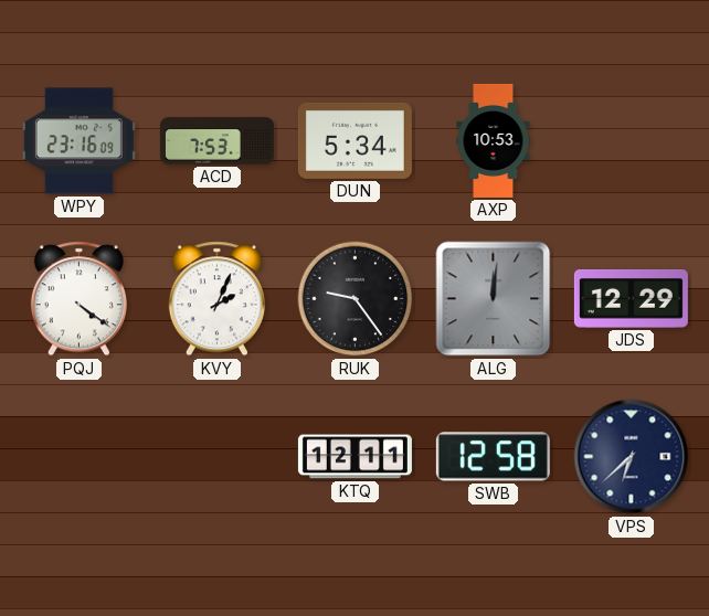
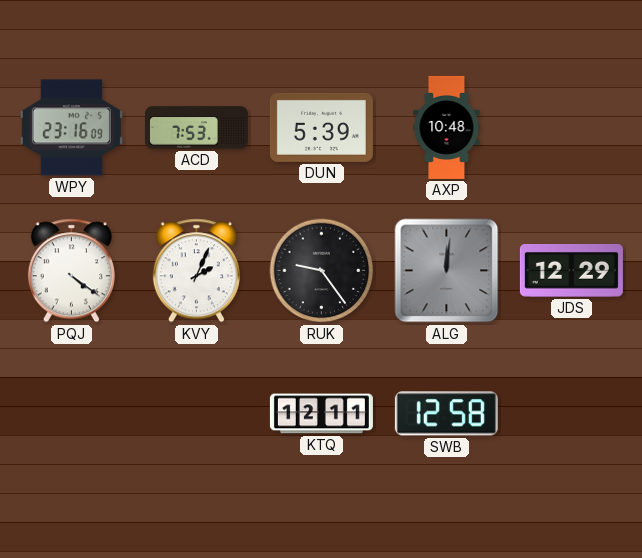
DUN: 5:34 -> 5:39 (321, 127)
AXP: 10:53 -> 10:48 (447, 127)
VPS: 6:38 -> none (632, 457)
